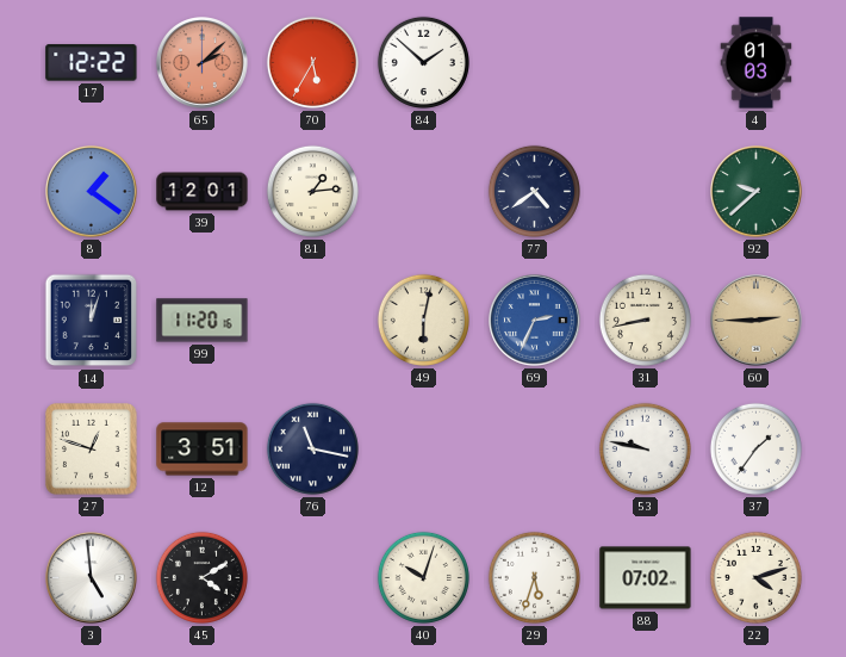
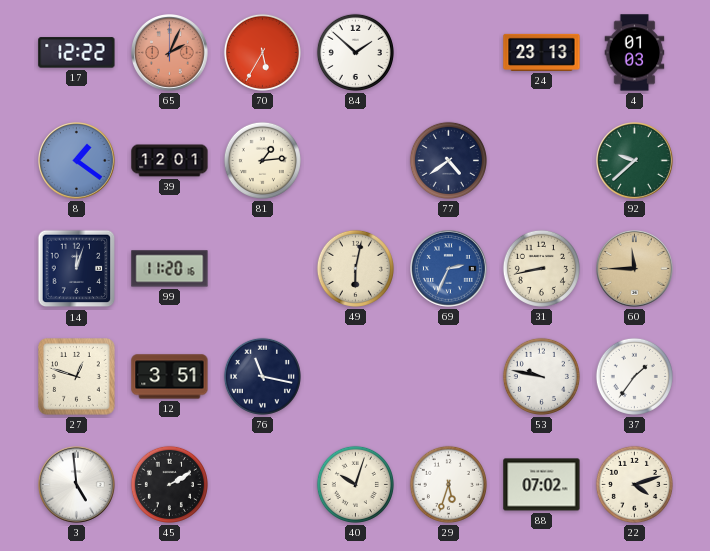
65: 2:08 -> 2:04 (170, 53)
24: none -> 23:13 (542, 52)
60: 2:45 -> 11:45 (635, 269)
45: 4:10 -> 2:10 (169, 484)
